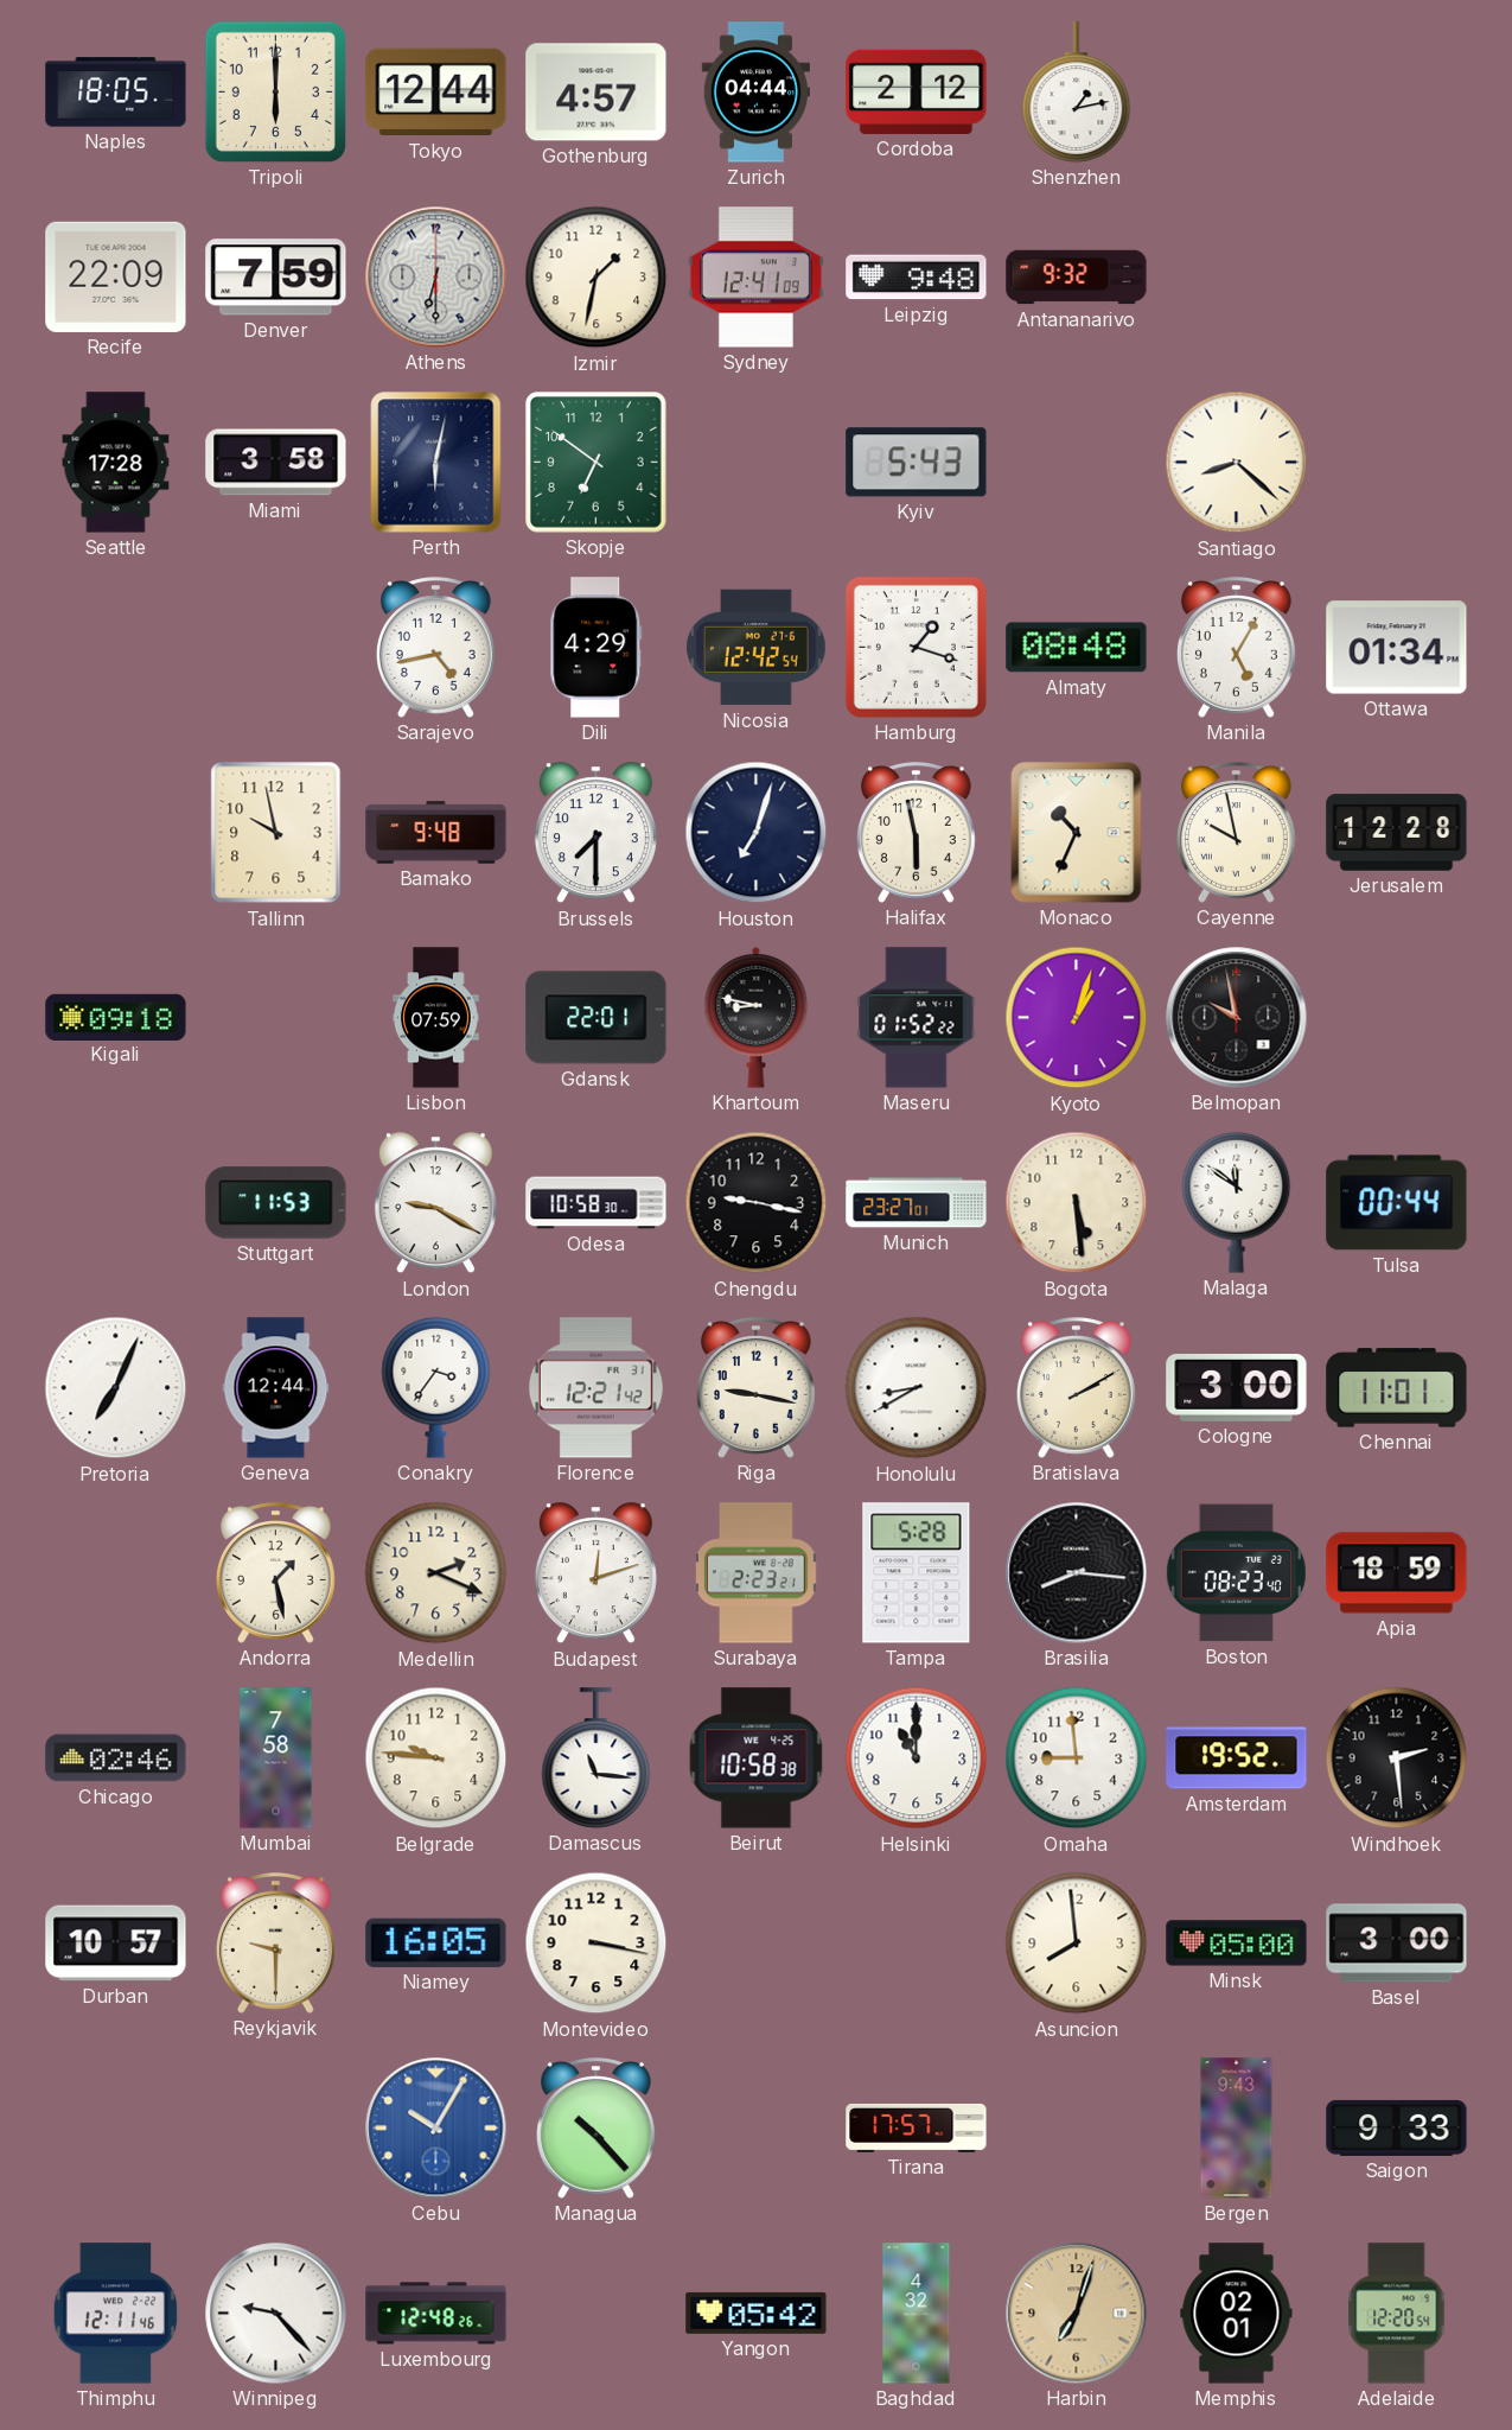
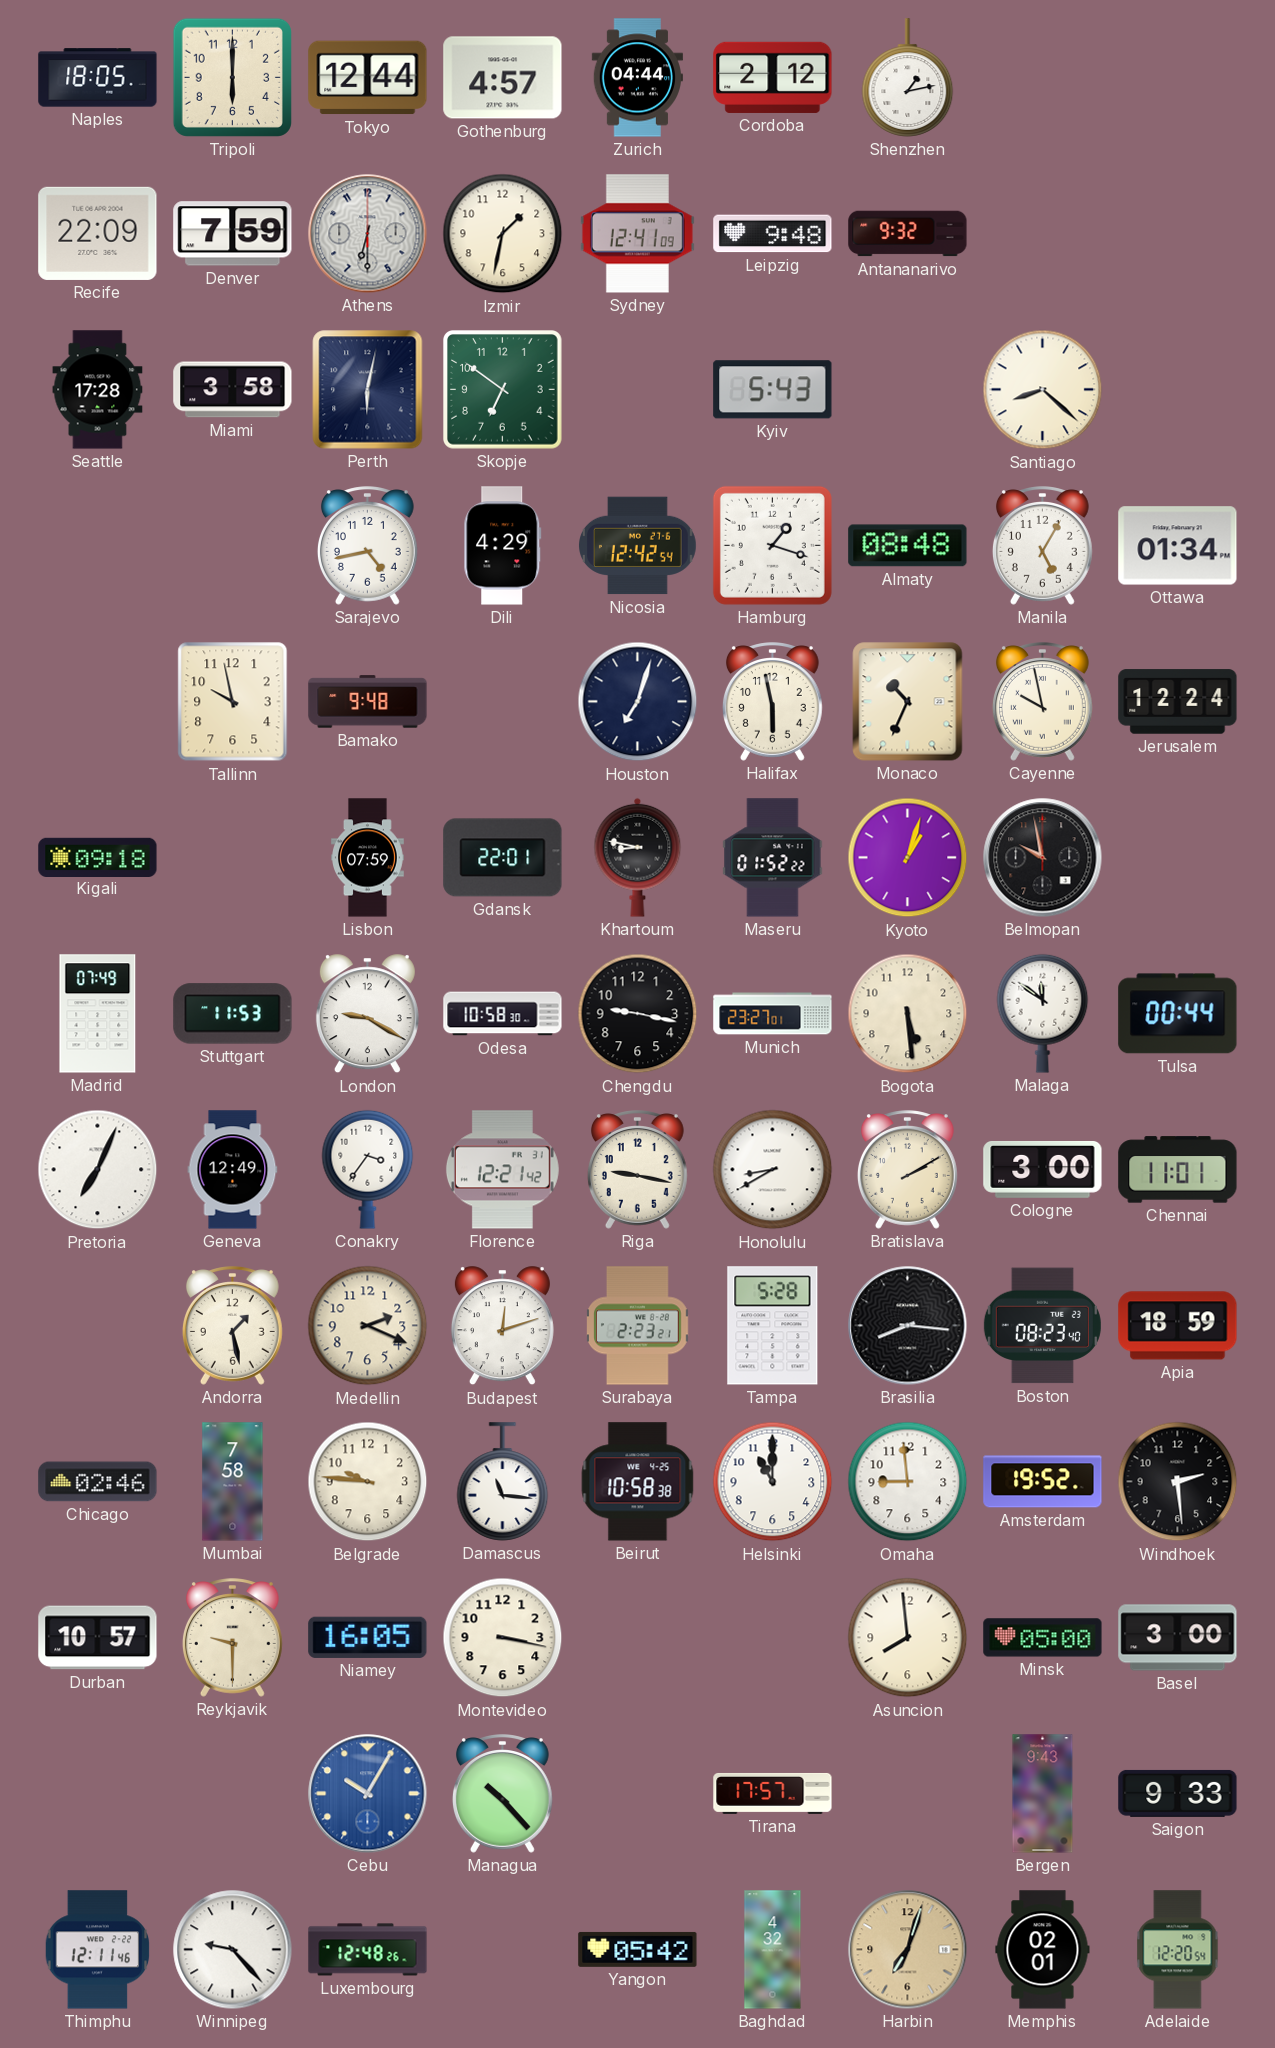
Brussels: 7:30 -> none (595, 833)
Jerusalem: 12:28 -> 12:24 (1178, 702)
Madrid: none -> 07:49 (98, 1014)
Geneva: 12:44 -> 12:49 (233, 1170)
